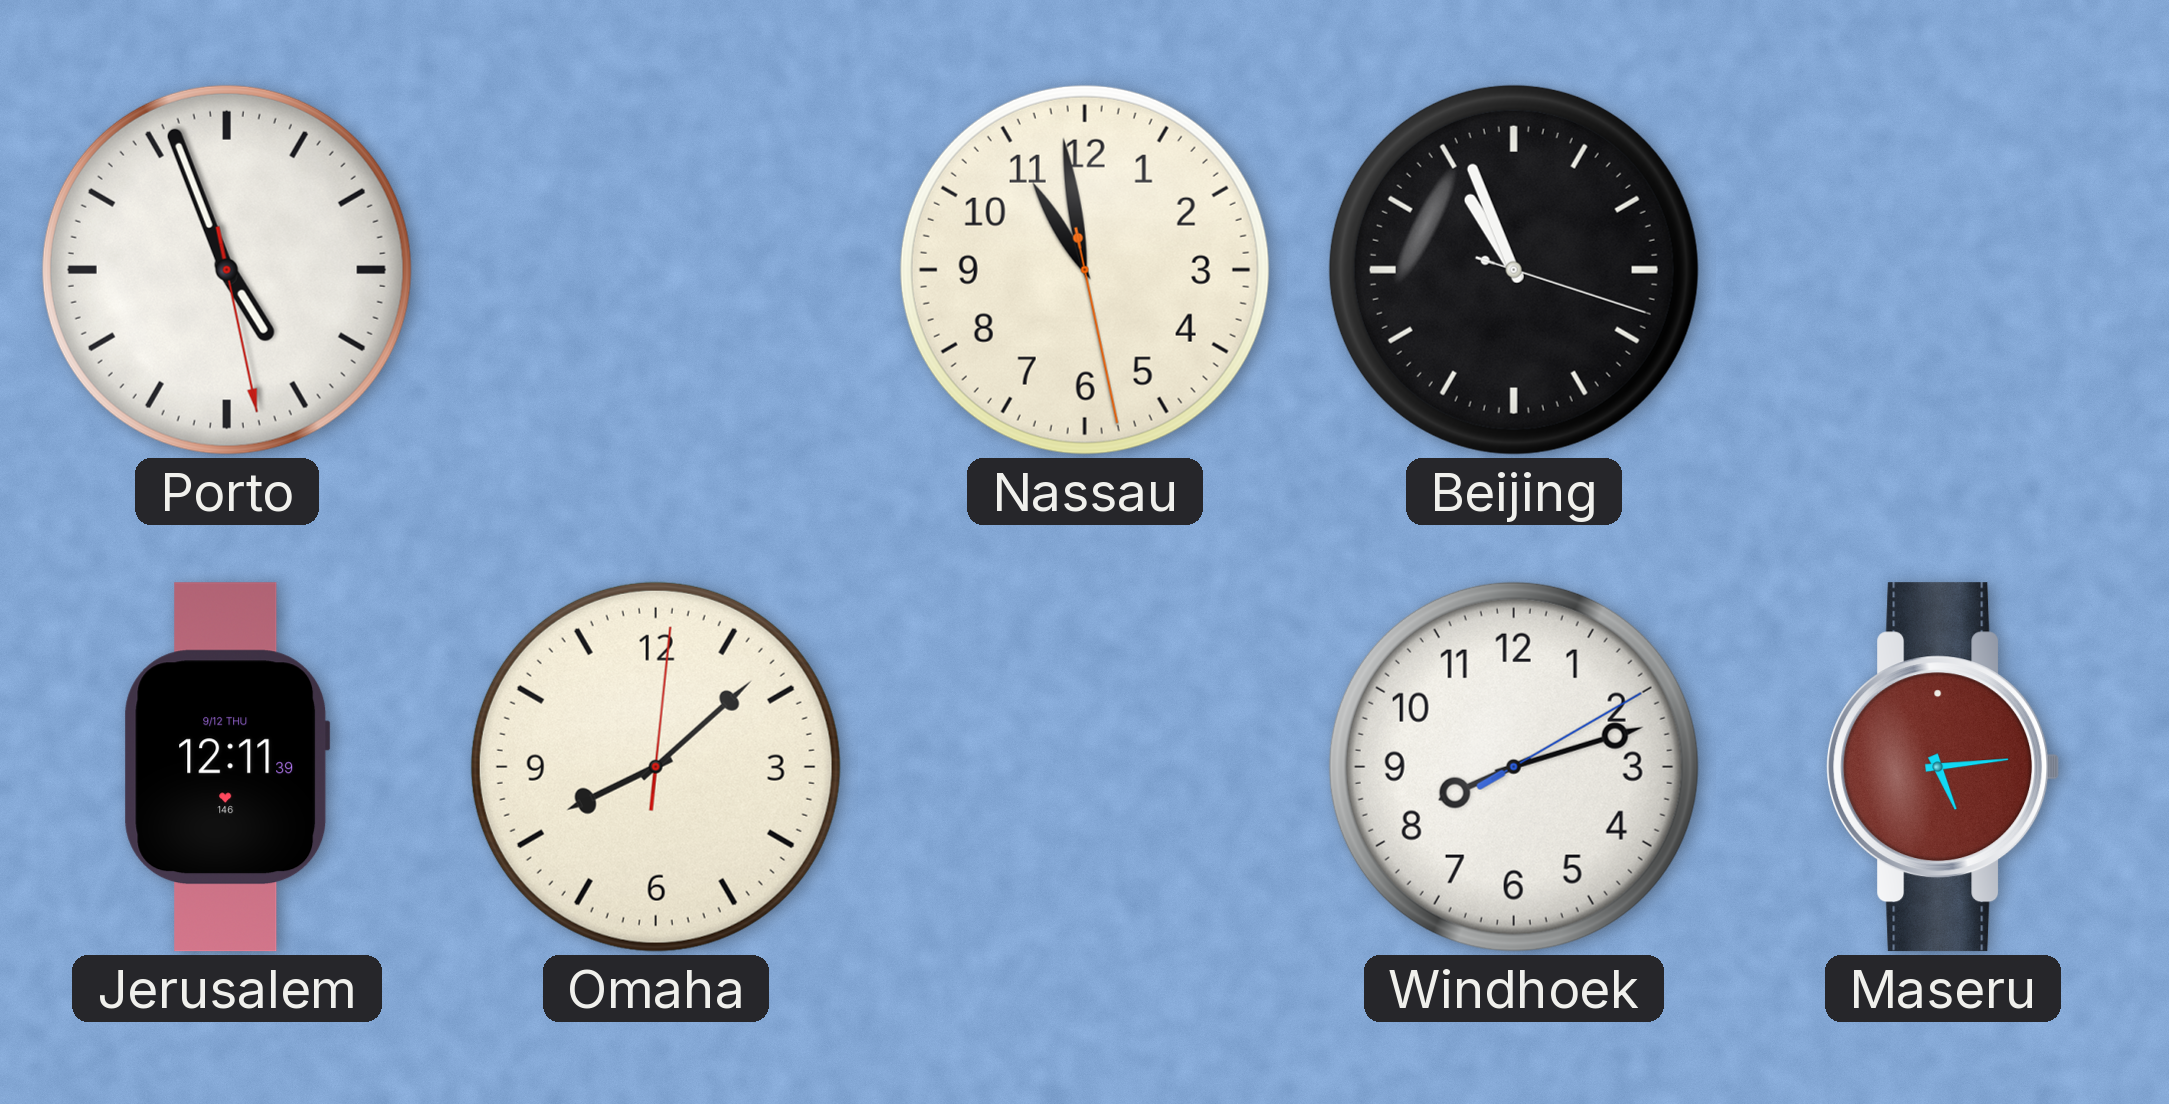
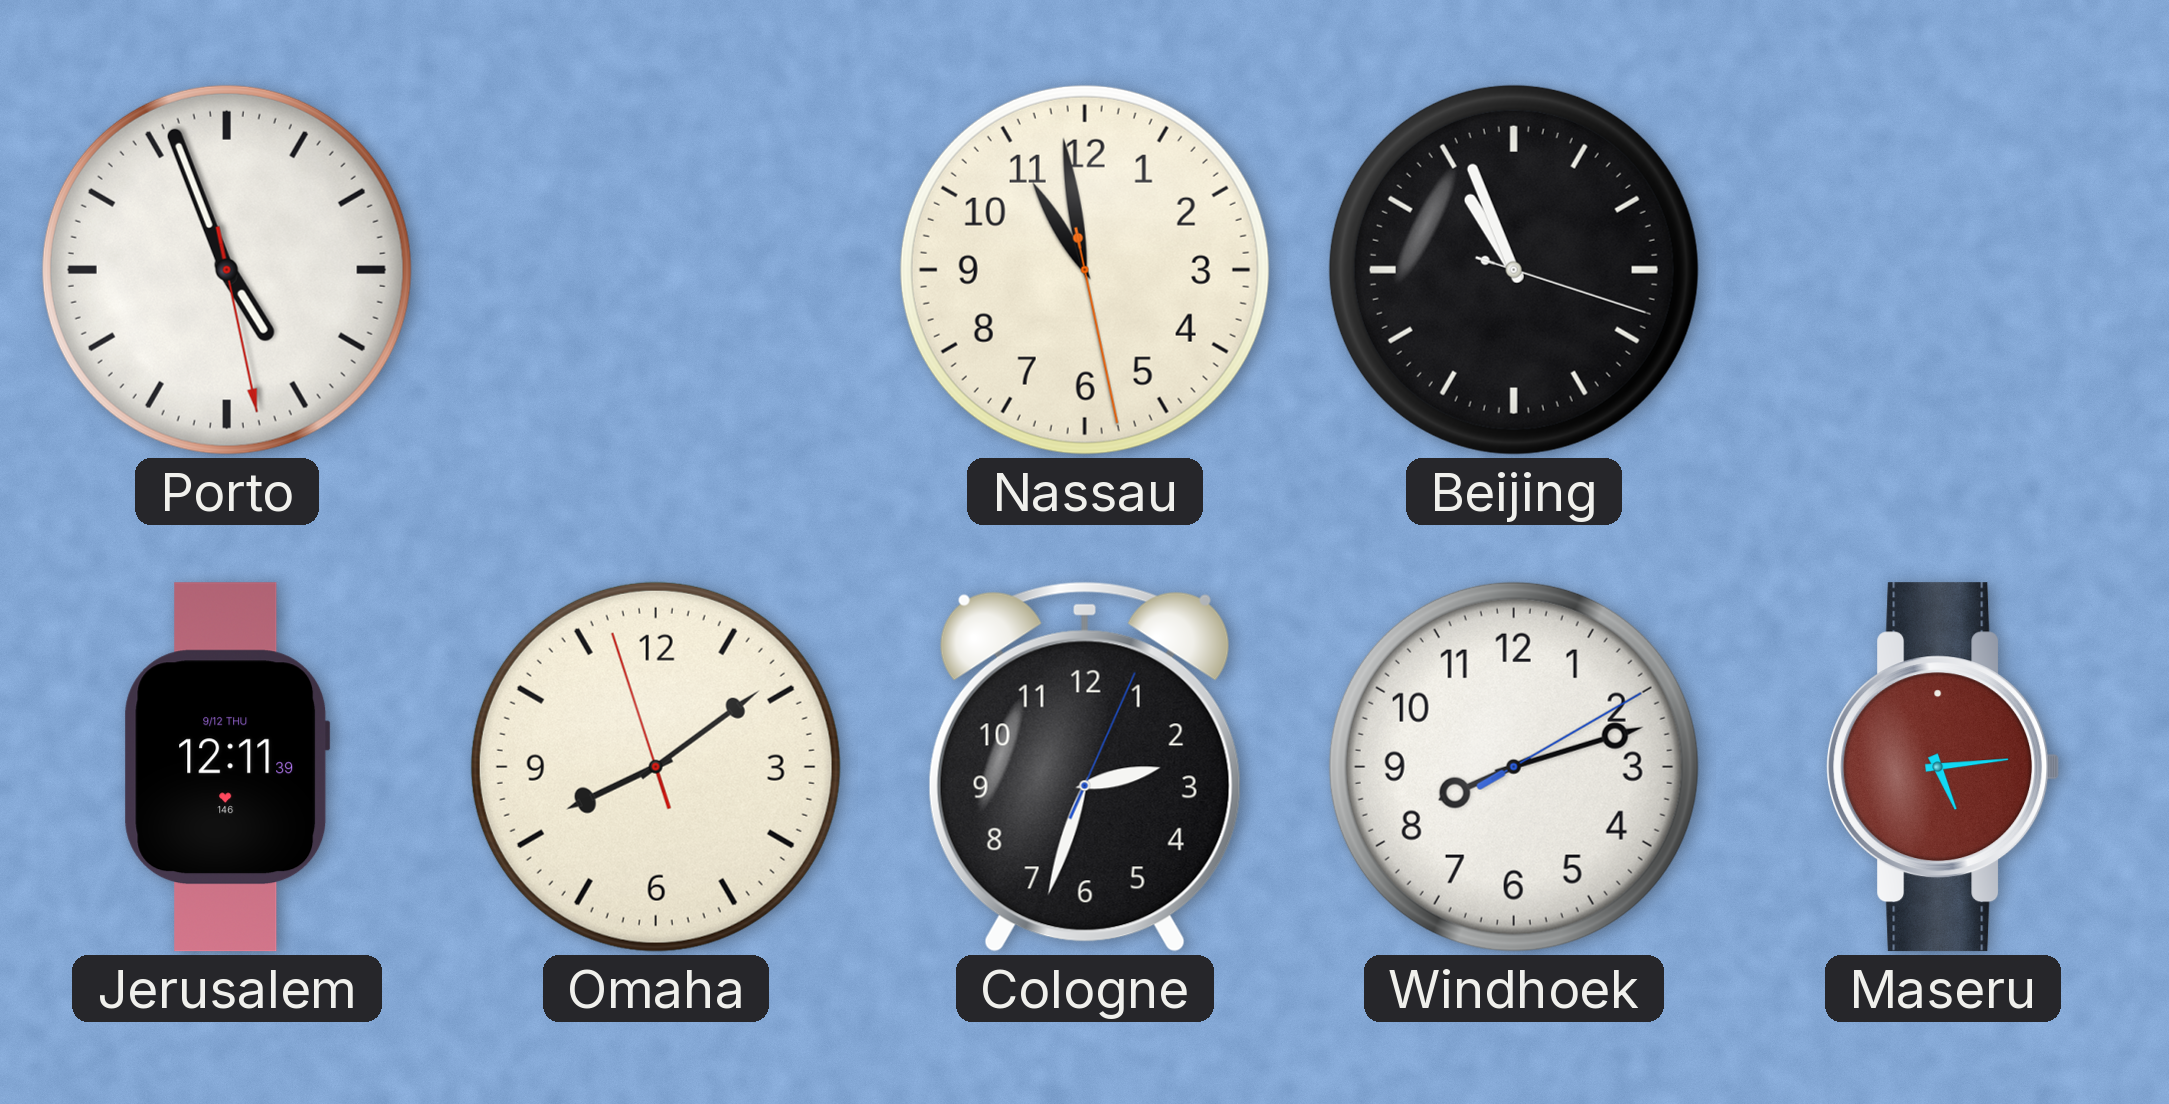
Omaha: 8:08:01 -> 8:08:57 (656, 767)
Cologne: none -> 2:33 (1085, 767)
